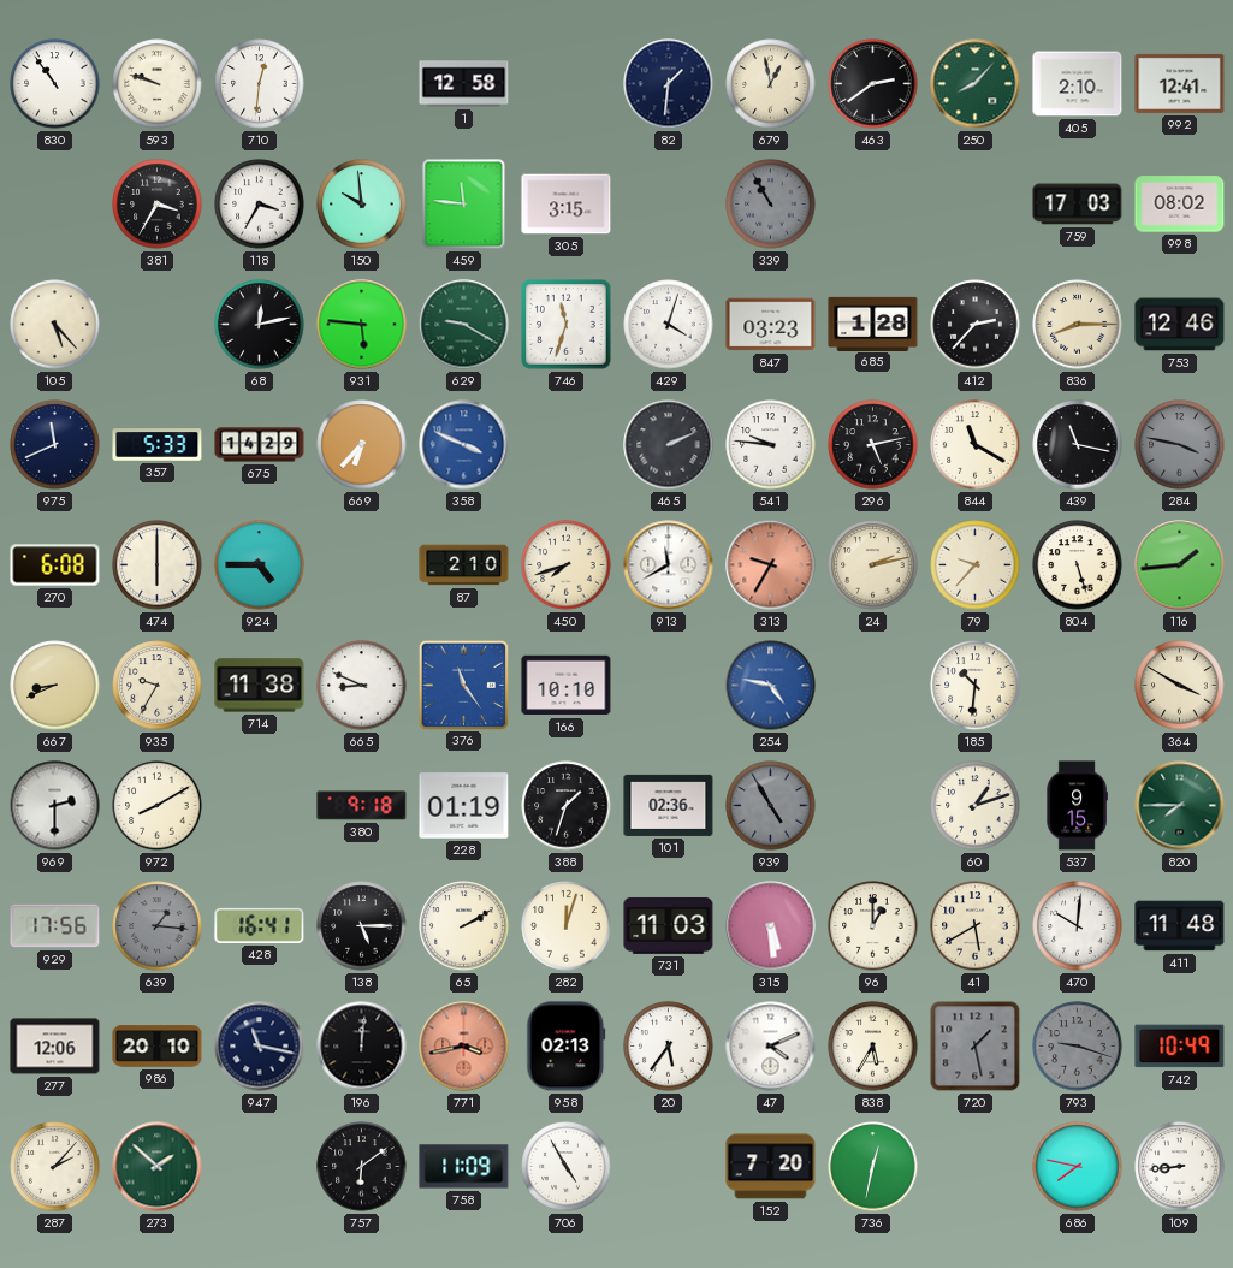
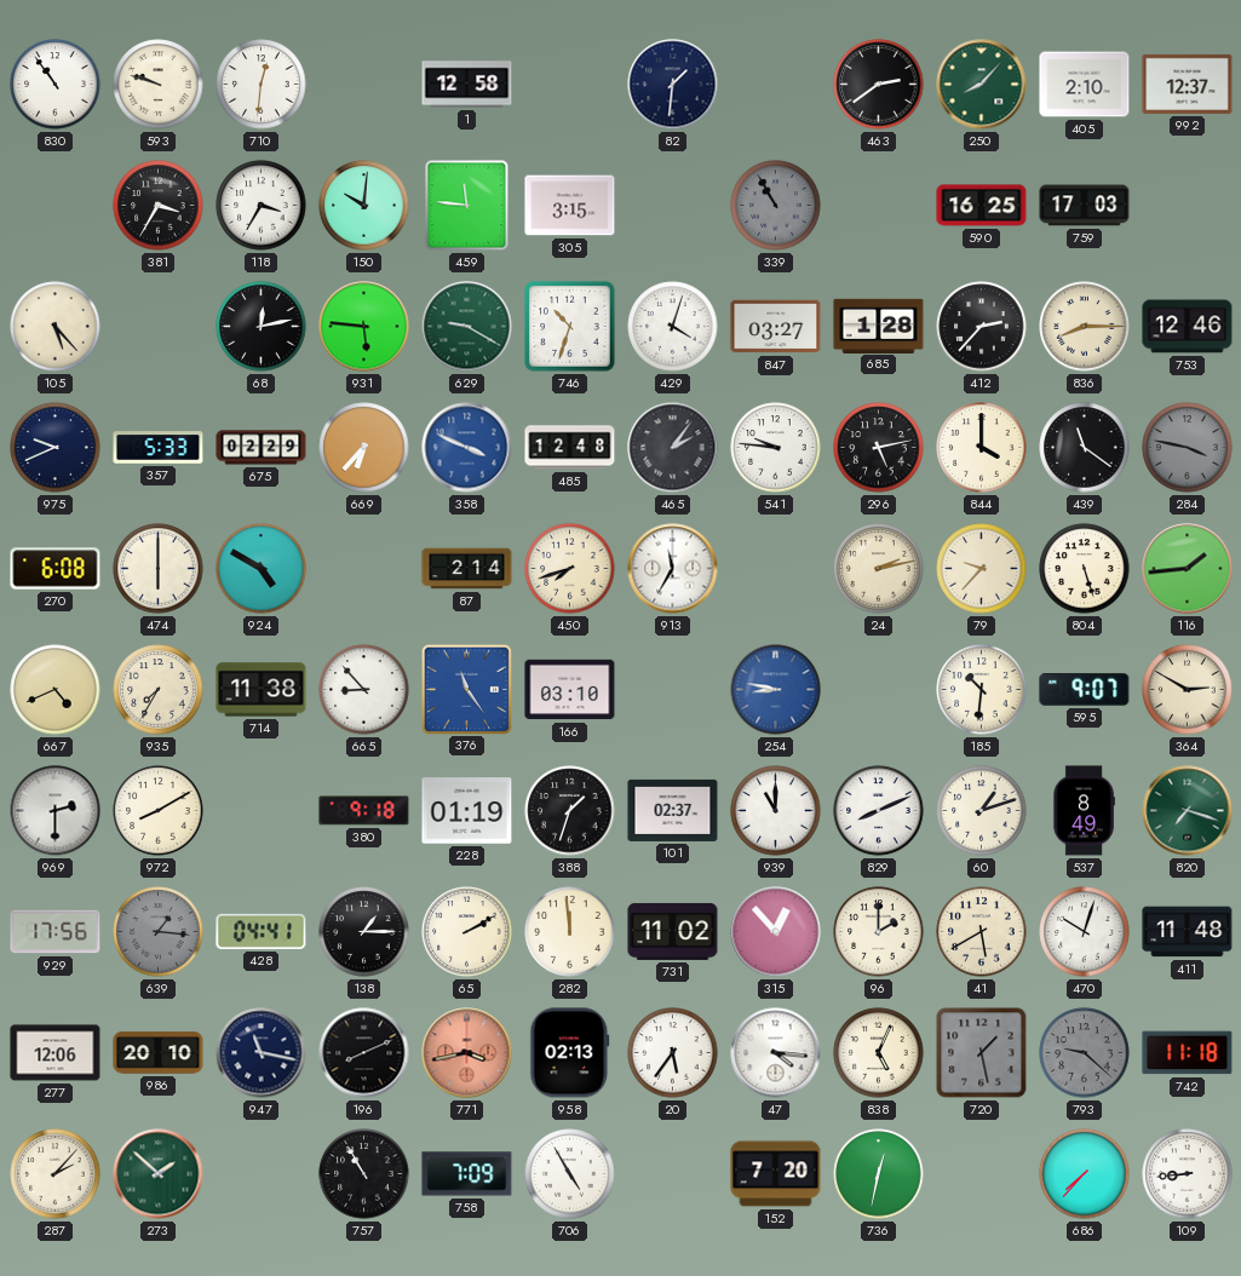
679: 12:58 -> none (771, 84)
992: 12:41 -> 12:37 (1188, 84)
150: 9:59 -> 10:01 (364, 206)
590: none -> 16:25 (982, 206)
998: 08:02 -> none (1180, 205)
746: 11:33 -> 10:33 (570, 327)
847: 03:23 -> 03:27 (776, 327)
975: 11:41 -> 9:41 (56, 448)
675: 14:29 -> 02:29 (262, 448)
485: none -> 12:48 (570, 448)
465: 2:11 -> 2:06 (673, 448)
844: 11:20 -> 4:00 (982, 448)
439: 11:17 -> 11:21 (1085, 448)
924: 4:45 -> 4:50 (262, 569)
87: 2:10 -> 2:14 (467, 569)
913: 11:40 -> 11:35 (673, 569)
313: 9:35 -> none (771, 565)
667: 8:41 -> 4:41 (56, 690)
935: 9:35 -> 7:35 (159, 690)
665: 8:49 -> 8:53 (364, 690)
166: 10:10 -> 03:10 (570, 690)
254: 4:47 -> 8:47 (776, 690)
595: none -> 9:07 (1085, 690)
364: 3:50 -> 2:50 (1188, 690)
101: 02:36 -> 02:37 (673, 810)
939: 4:55 -> 11:00 (776, 811)
939 dial: grey -> white (776, 811)
829: none -> 8:11 (879, 811)
537: 9:15 -> 8:49 (1084, 811)
820: 7:45 -> 7:18 (1188, 811)
428: 16:41 -> 04:41 (262, 931)
138: 5:15 -> 1:15 (364, 932)
282: 12:03 -> 11:59 (570, 932)
731: 11:03 -> 11:02 (673, 931)
315: 5:29 -> 12:53 (776, 932)
96: 1:00 -> 2:00 (879, 932)
470: 10:01 -> 10:03 (1085, 932)
196: 12:01 -> 8:11 (364, 1053)
47: 4:11 -> 4:16 (776, 1053)
838: 5:35 -> 5:04 (879, 1053)
793: 9:18 -> 9:22 (1085, 1053)
742: 10:49 -> 11:18 (1188, 1053)
757: 6:09 -> 10:55 (364, 1174)
758: 11:09 -> 7:09 (467, 1174)
686: 7:47 -> 7:37 (1085, 1174)
